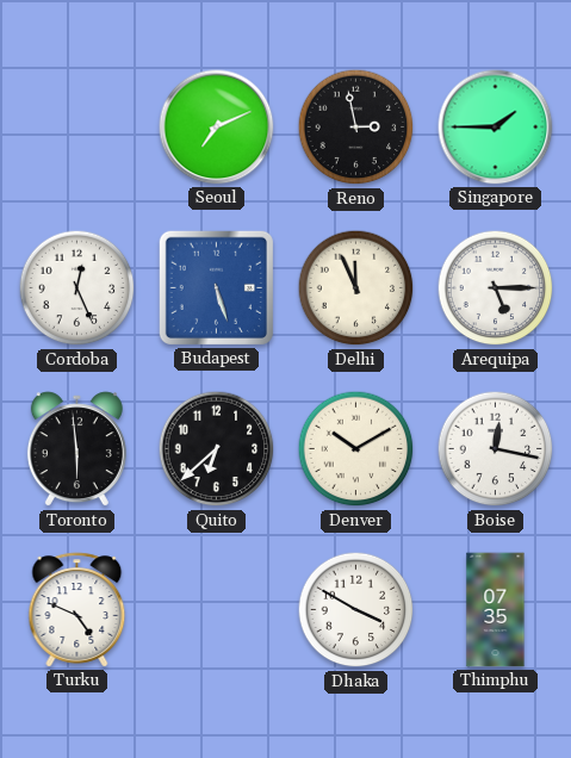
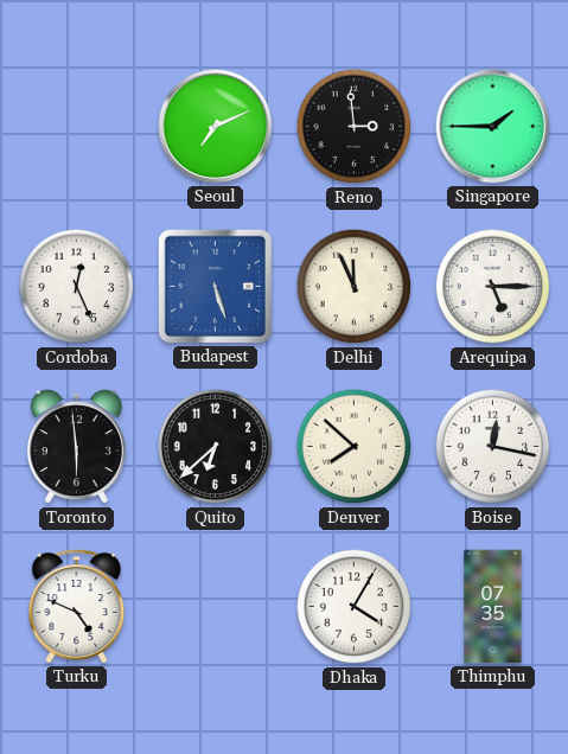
Reno: 2:58 -> 2:59 (355, 127)
Denver: 10:10 -> 7:52 (355, 447)
Dhaka: 3:50 -> 4:05 (355, 607)
